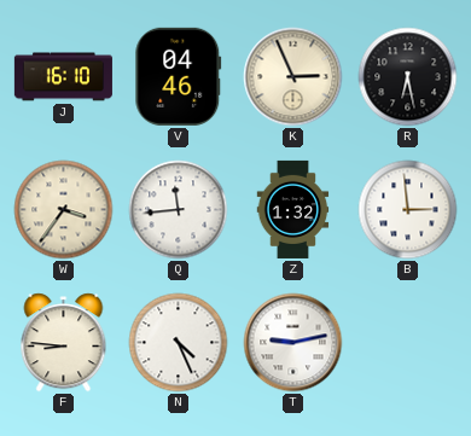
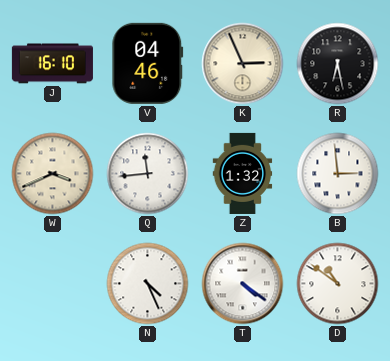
W: 3:36 -> 3:41 (53, 174)
F: 8:46 -> none (64, 343)
T: 9:13 -> 4:21 (243, 284)
D: none -> 10:51 (338, 284)
